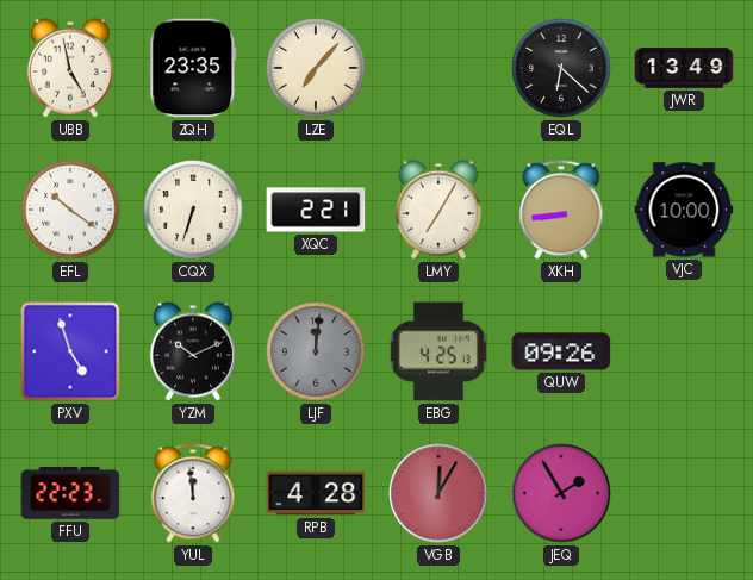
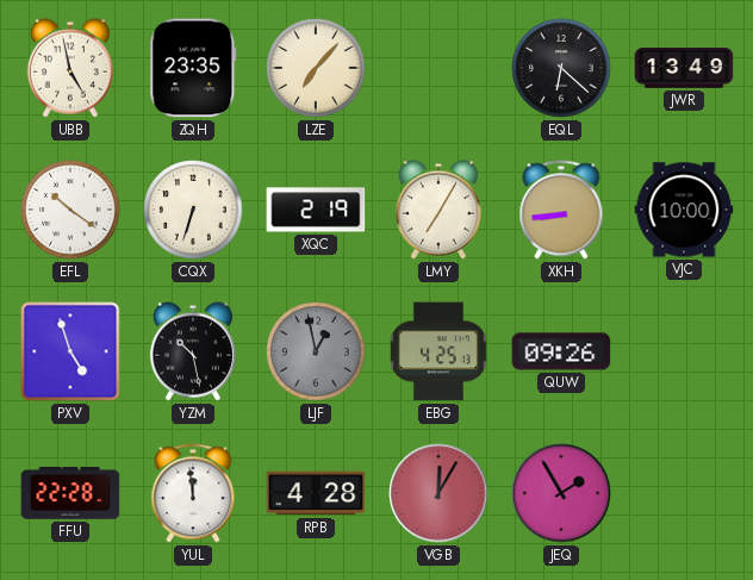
XQC: 2:21 -> 2:19 (316, 210)
YZM: 10:11 -> 10:28 (193, 351)
LJF: 12:01 -> 12:58 (316, 351)
FFU: 22:23 -> 22:28 (70, 493)
